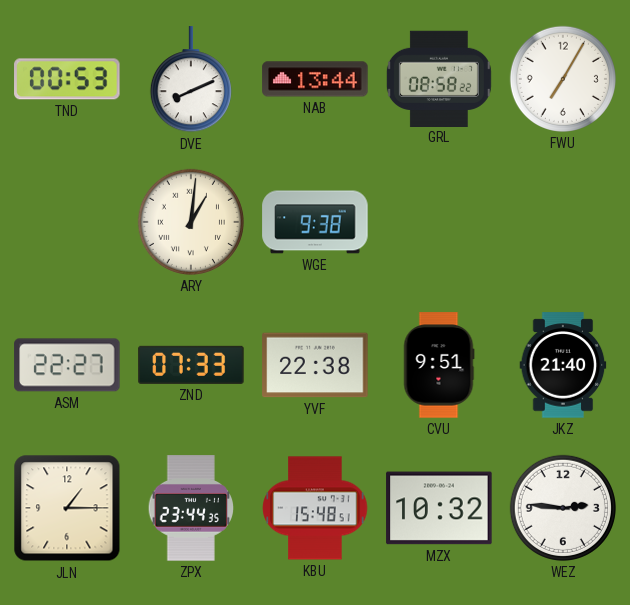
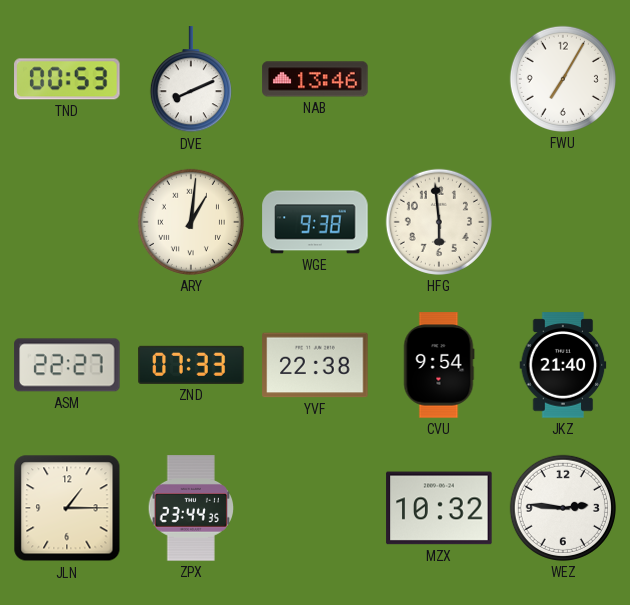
NAB: 13:44 -> 13:46 (315, 79)
GRL: 08:58 -> none (439, 78)
HFG: none -> 5:59 (439, 222)
CVU: 9:51 -> 9:54 (439, 365)
KBU: 15:48 -> none (315, 508)
